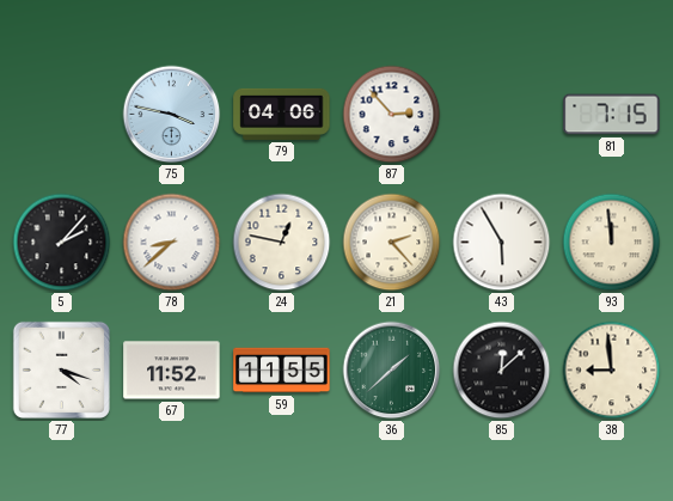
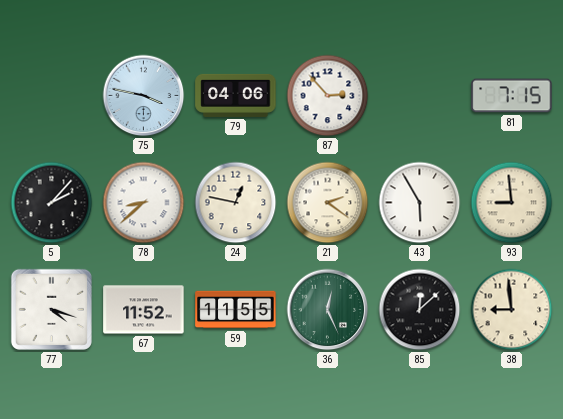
21: 2:23 -> 2:21 (328, 203)
93: 11:59 -> 8:59 (512, 203)
36: 1:38 -> 12:26 (328, 310)
